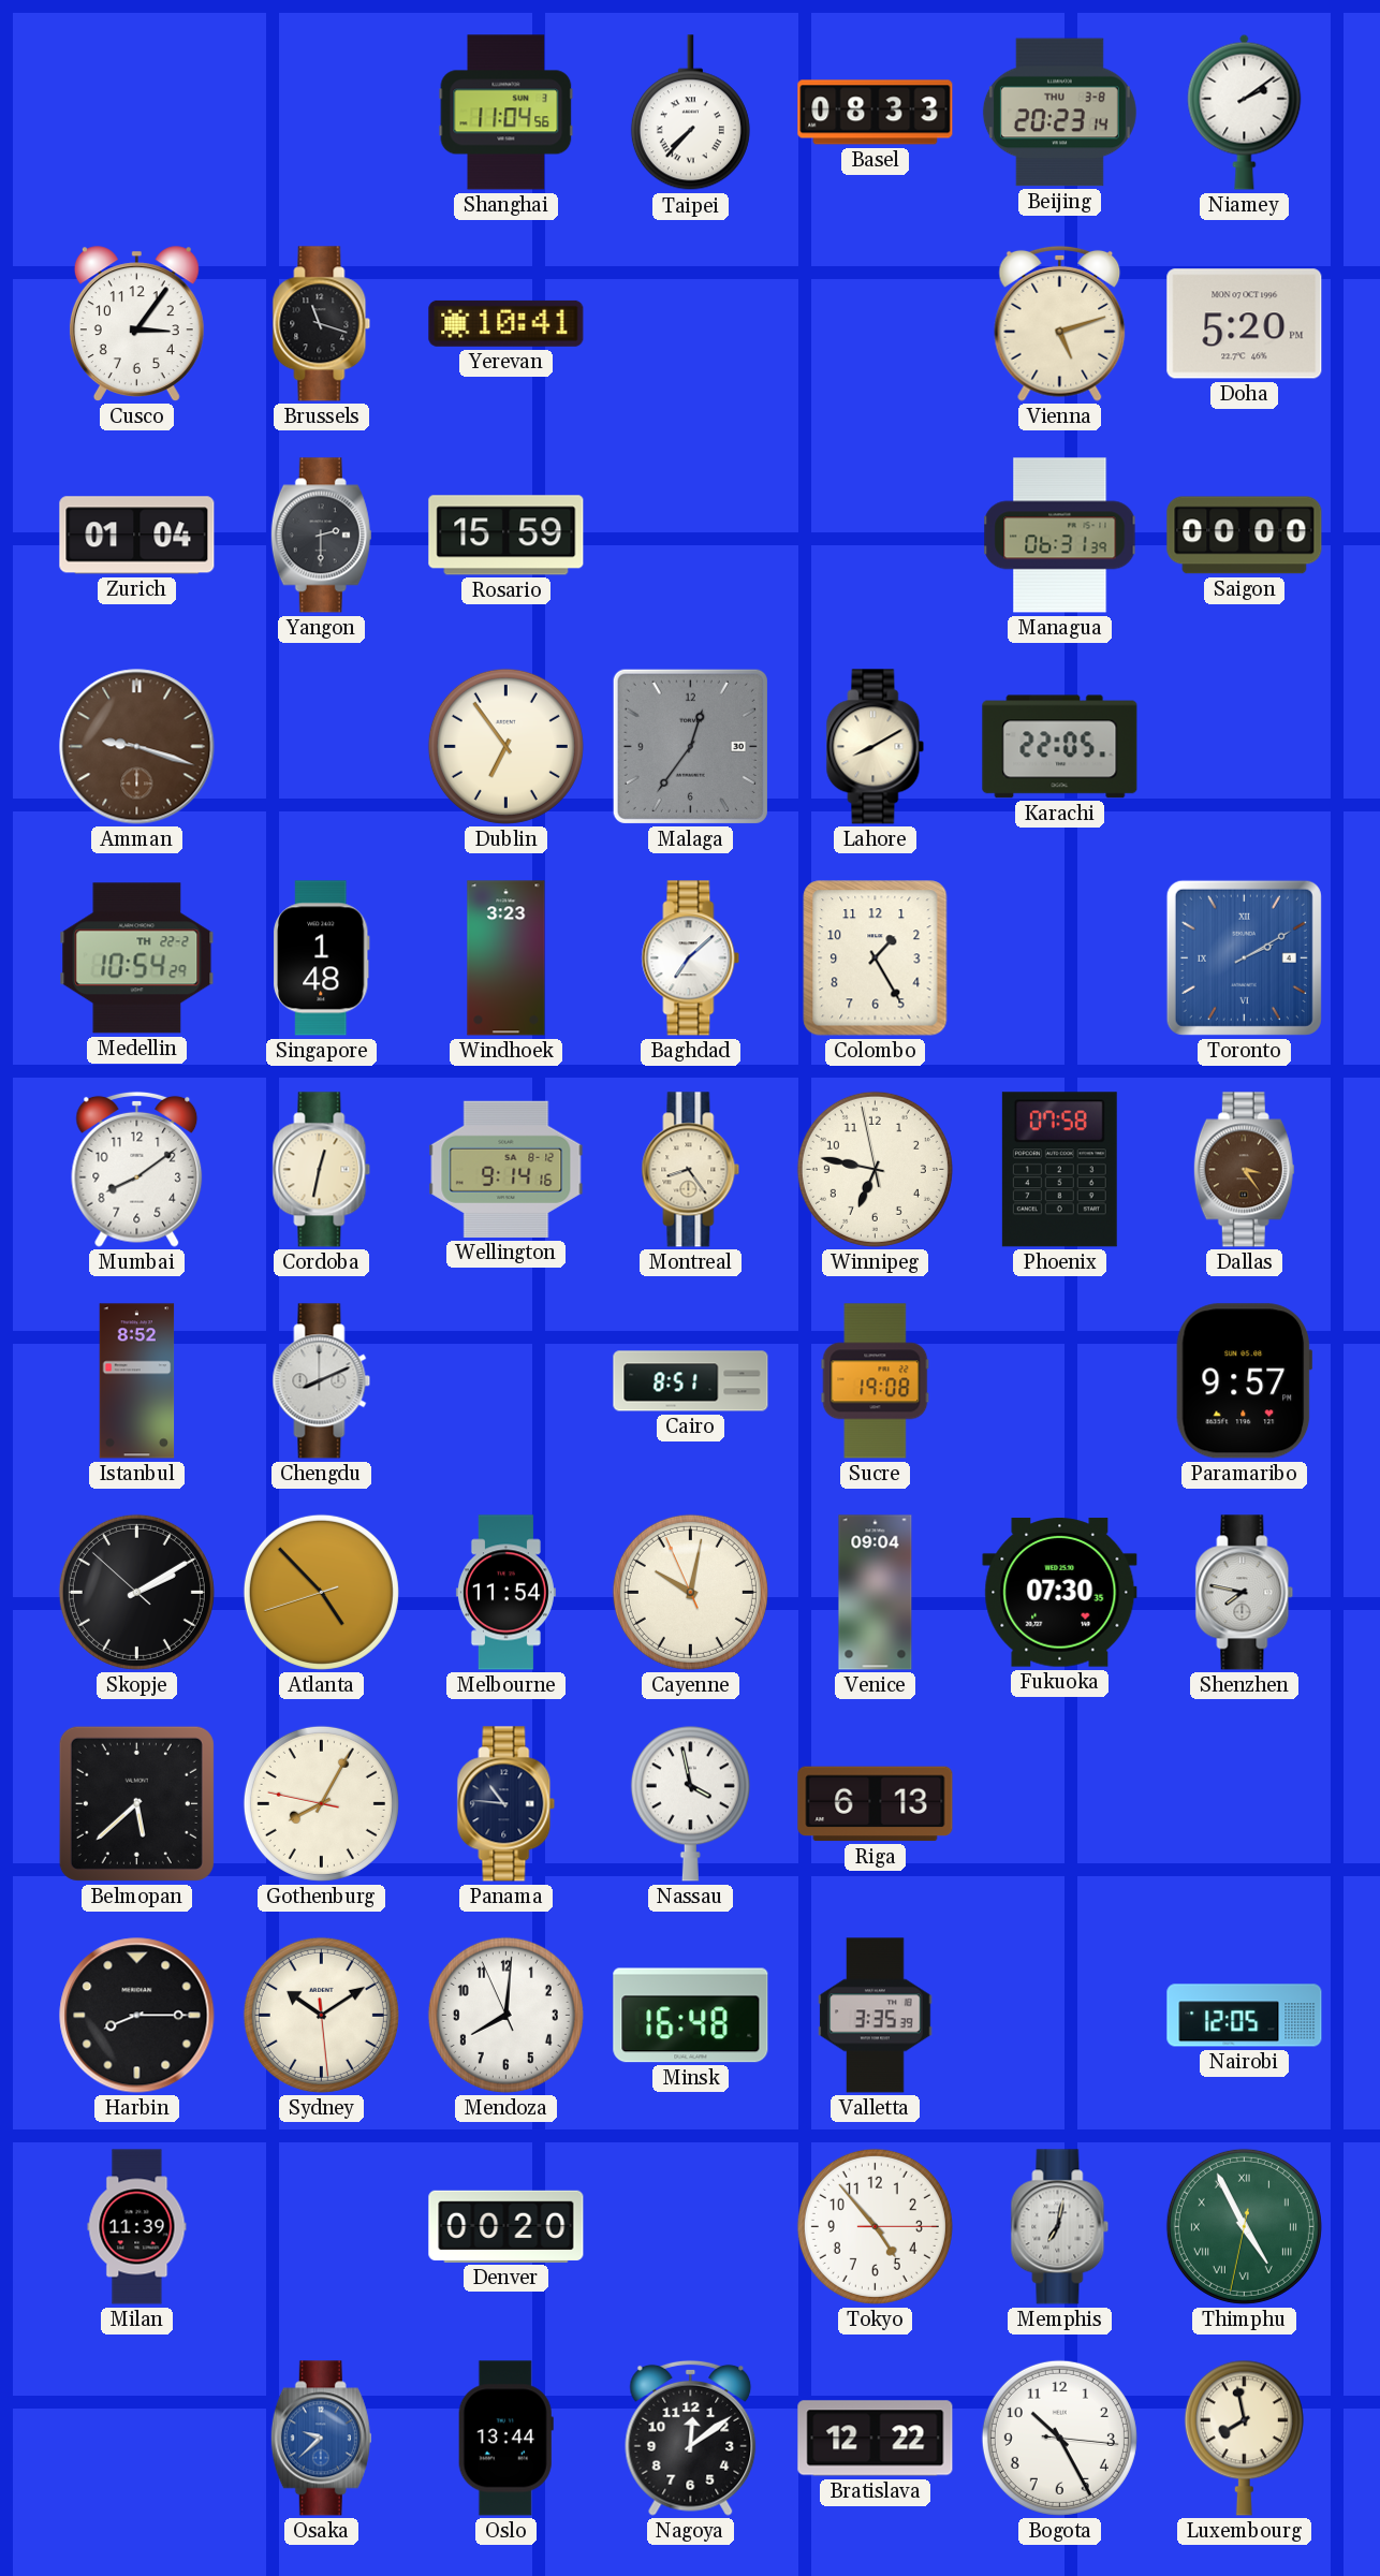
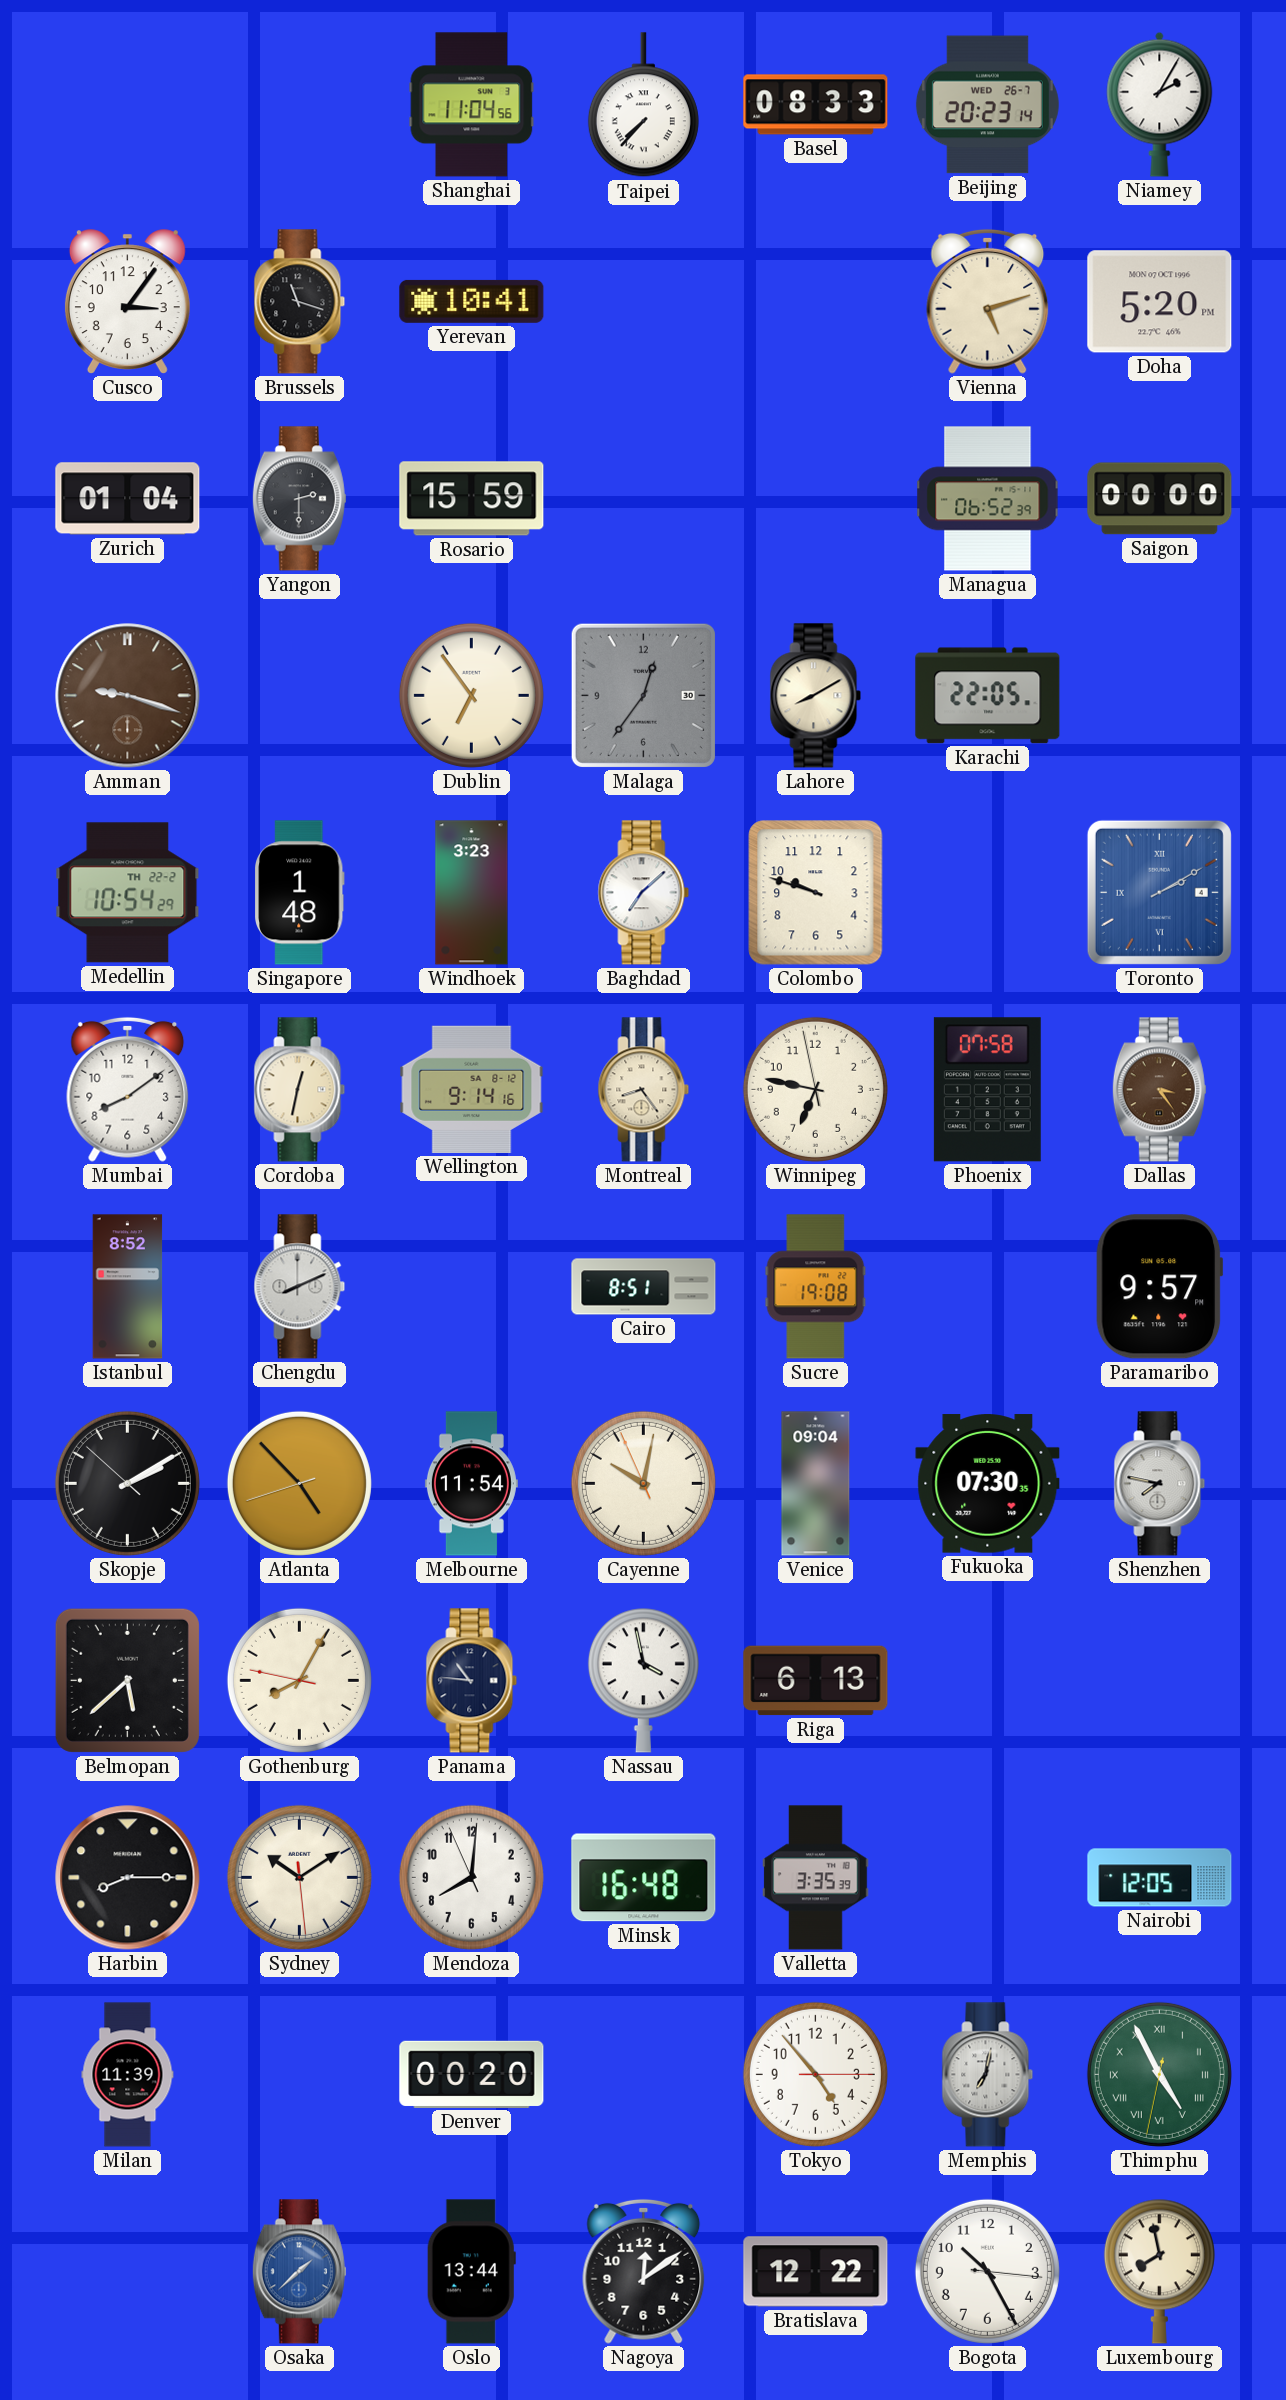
Beijing date: THU 3-8 -> WED 26-7 (987, 105)
Niamey: 2:09 -> 2:05 (1160, 104)
Managua: 06:31 -> 06:52 (988, 499)
Colombo: 1:25 -> 9:48 (816, 893)
Osaka: 9:38 -> 1:38 (299, 2272)
